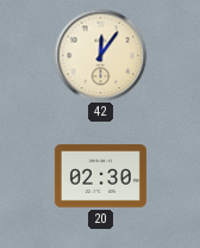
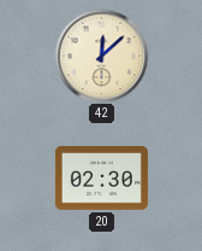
42: 12:06 -> 12:08 (101, 56)
